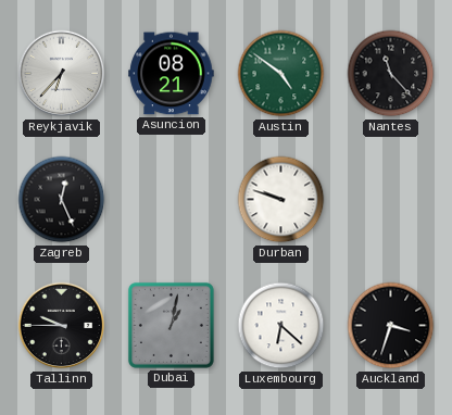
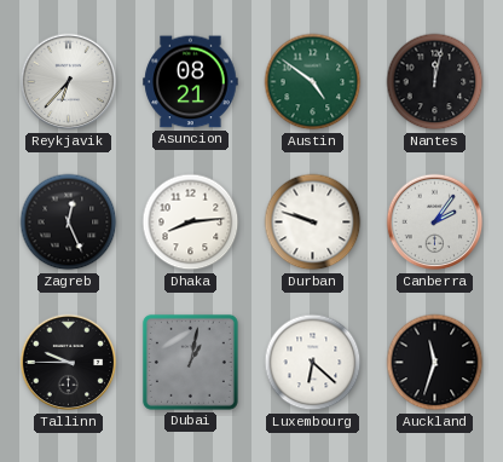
Nantes: 11:23 -> 12:02 (435, 82)
Dhaka: none -> 8:14 (191, 223)
Canberra: none -> 2:06 (435, 223)
Auckland: 3:33 -> 11:33 (435, 363)
